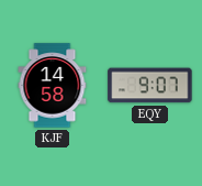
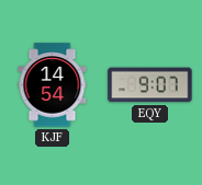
KJF: 14:58 -> 14:54 (53, 85)
